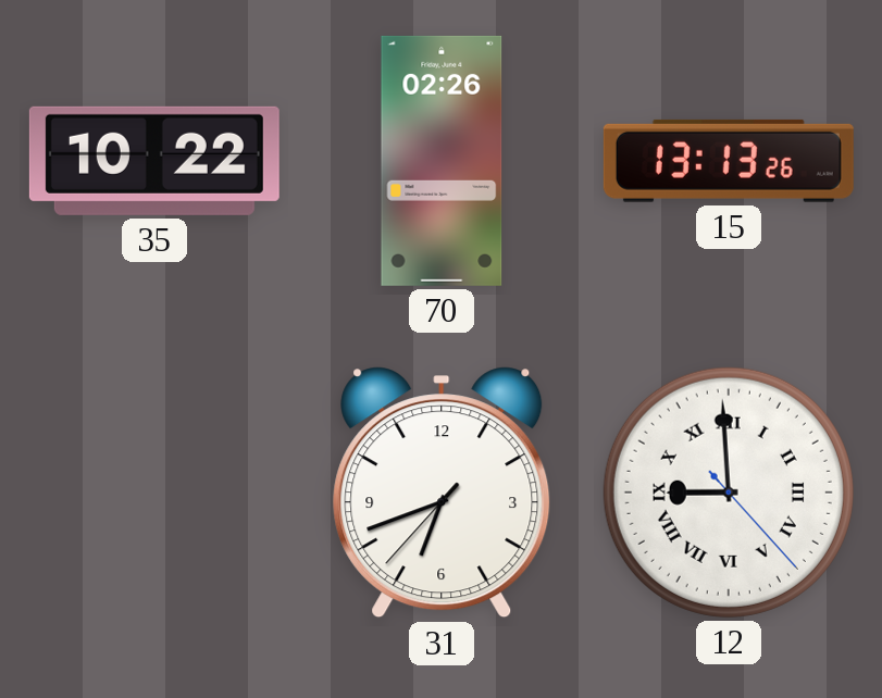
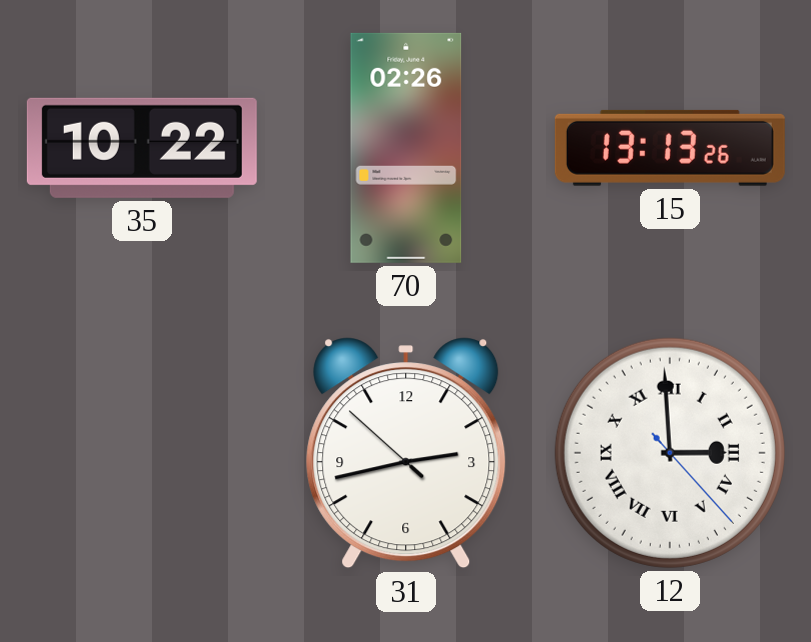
31: 6:41 -> 2:42 (406, 453)
12: 8:59 -> 2:59 (670, 453)
